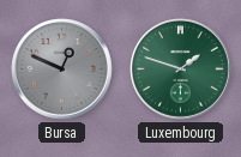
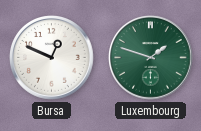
Bursa dial: grey -> white (52, 58)
